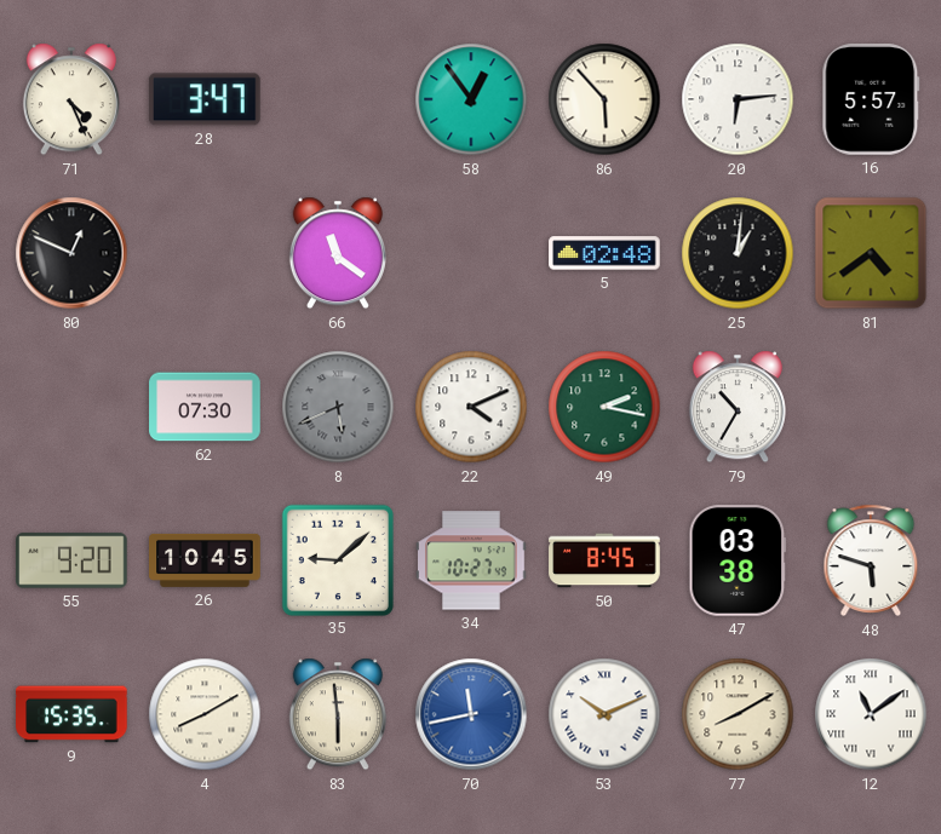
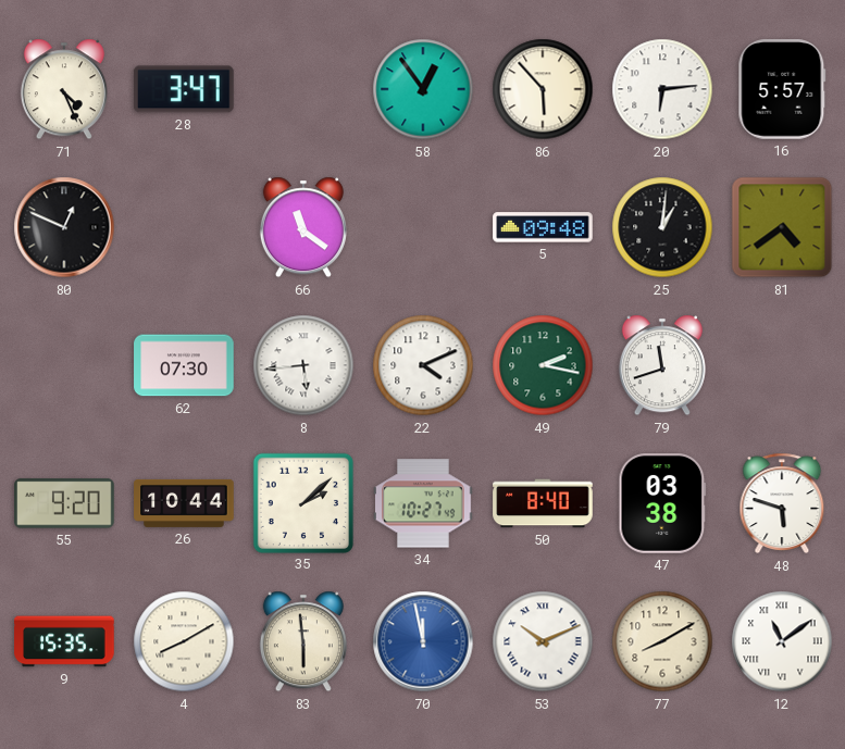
5: 02:48 -> 09:48 (543, 227)
8: 5:41 -> 5:44 (303, 365)
8 dial: grey -> white (303, 365)
79: 10:35 -> 11:42 (662, 365)
26: 10:45 -> 10:44 (184, 503)
35: 9:08 -> 2:08 (302, 502)
50: 8:45 -> 8:40 (543, 503)
70: 11:43 -> 11:58 (423, 641)
